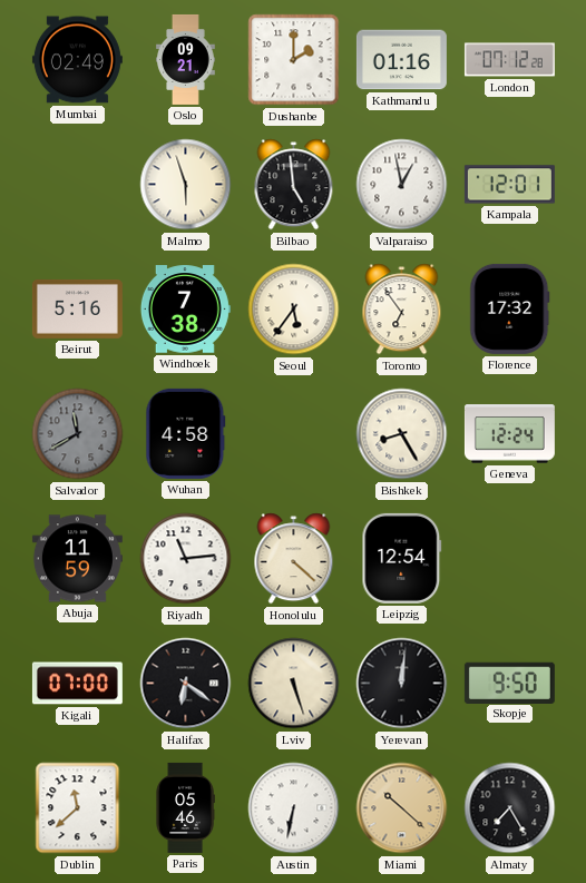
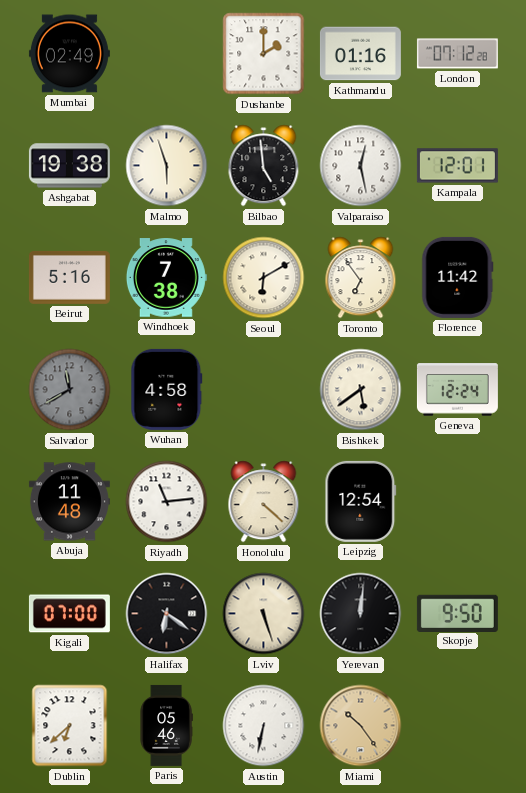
Oslo: 09:21 -> none (186, 59)
Ashgabat: none -> 19:38 (69, 166)
Valparaiso: 12:58 -> 12:28 (361, 166)
Seoul: 5:36 -> 6:10 (264, 278)
Florence: 17:32 -> 11:42 (458, 277)
Bishkek: 8:25 -> 5:39 (361, 390)
Abuja: 11:59 -> 11:48 (69, 502)
Dublin: 11:38 -> 6:38 (70, 726)
Miami: 10:22 -> 10:24 (361, 726)
Almaty: 7:25 -> none (510, 808)
